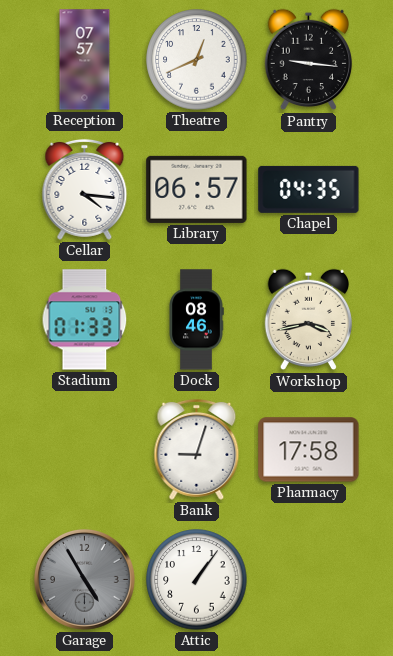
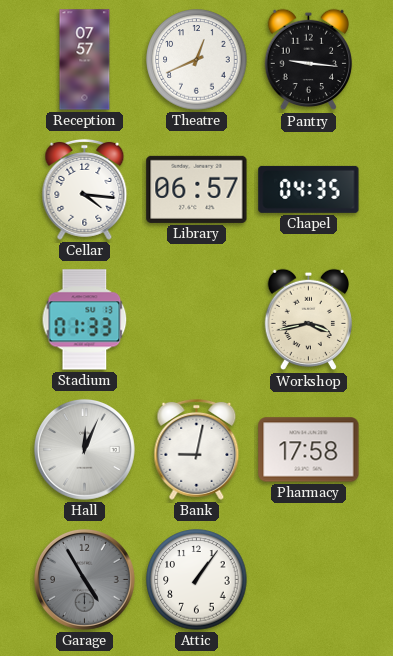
Dock: 08:46 -> none (196, 320)
Hall: none -> 12:04 (84, 449)
Bank: 9:03 -> 9:02 (197, 449)
